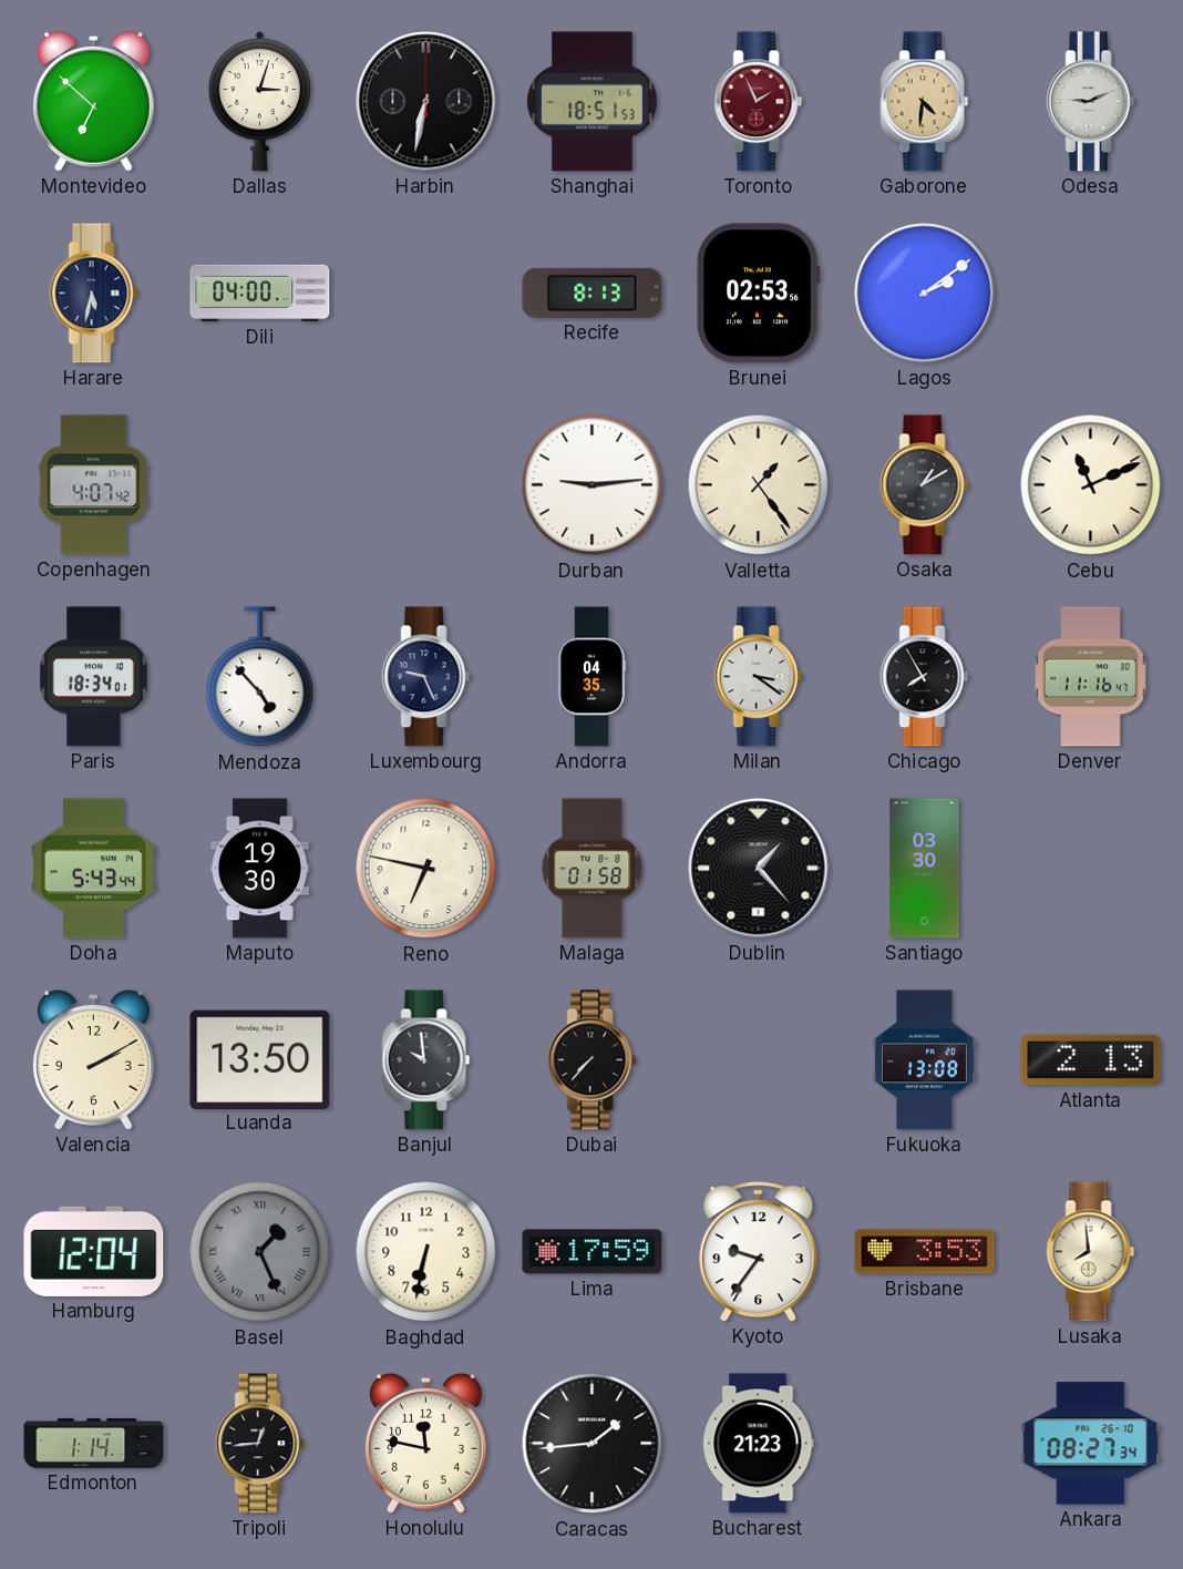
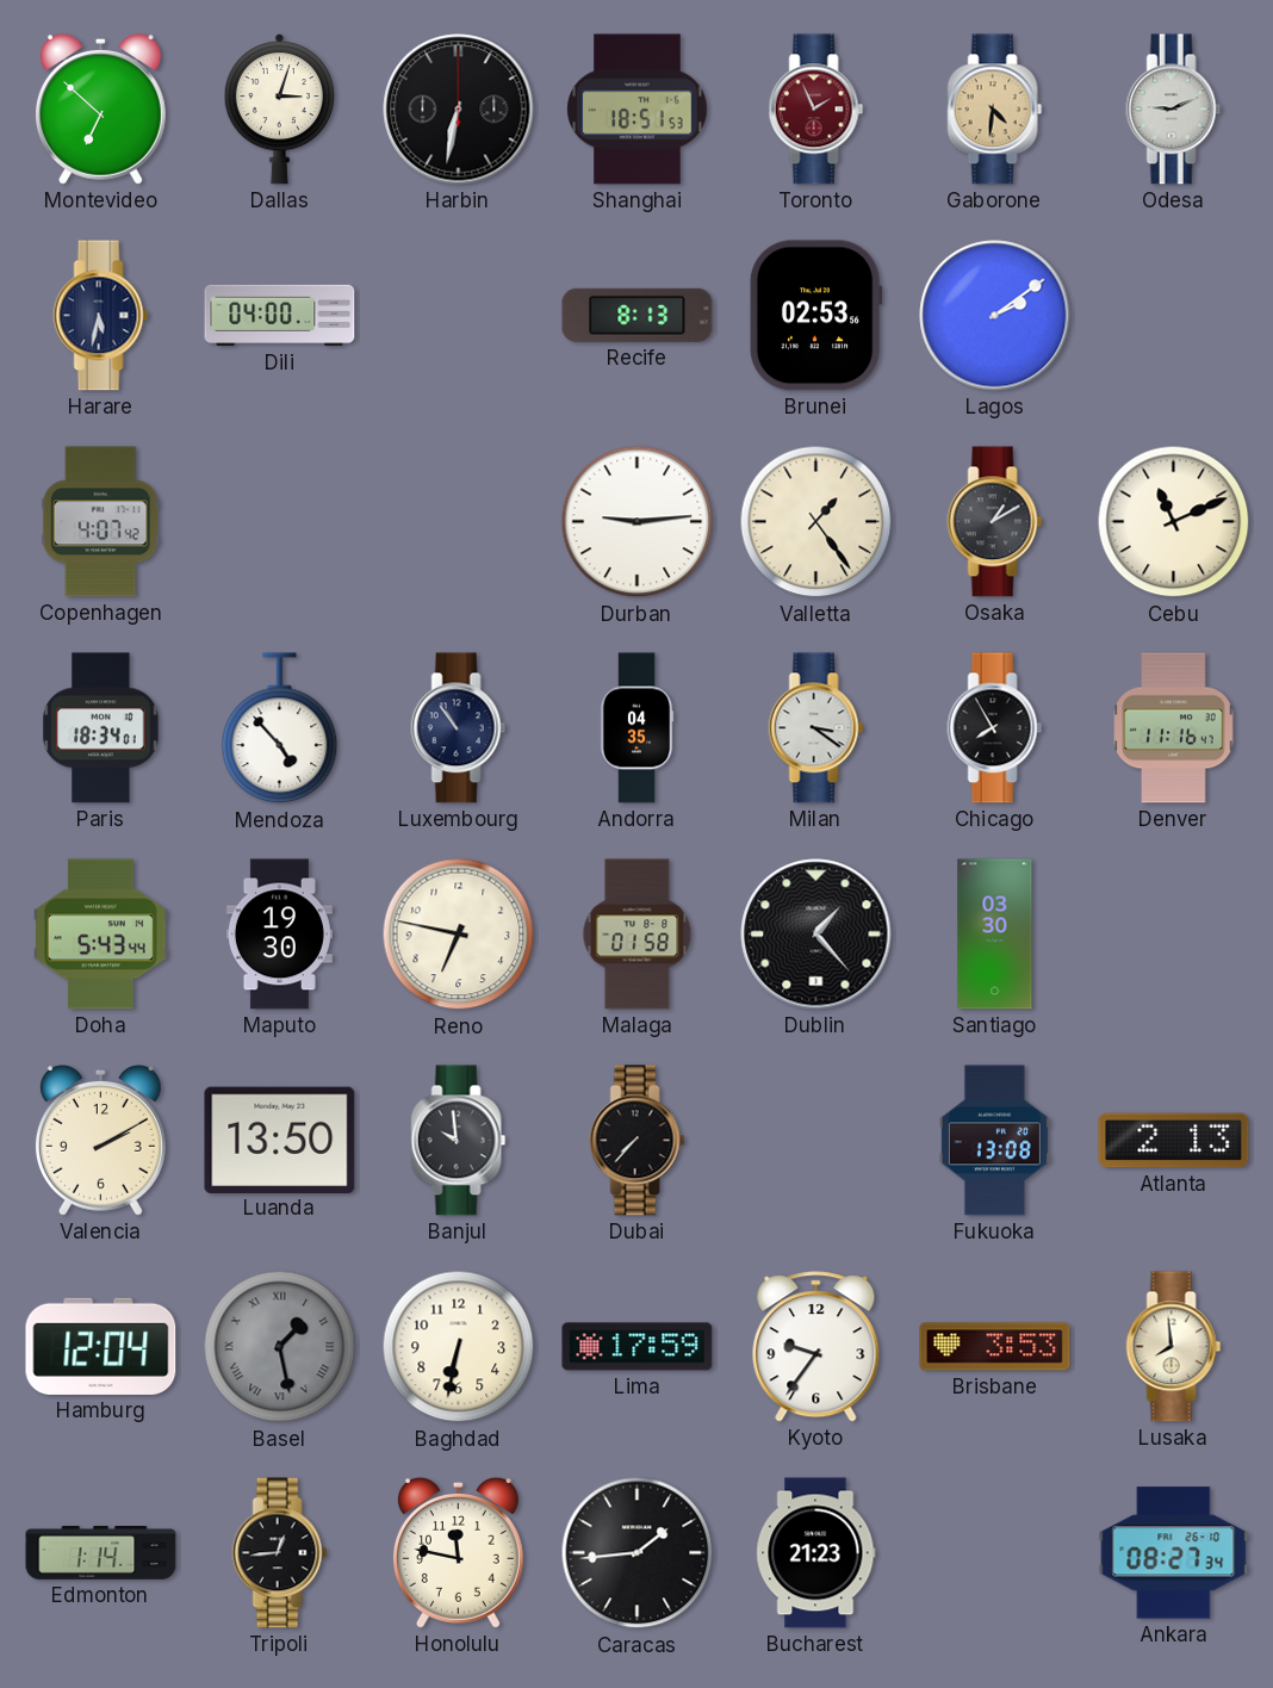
Luxembourg: 9:26 -> 10:54 (459, 728)
Basel: 1:26 -> 1:28 (280, 1347)
